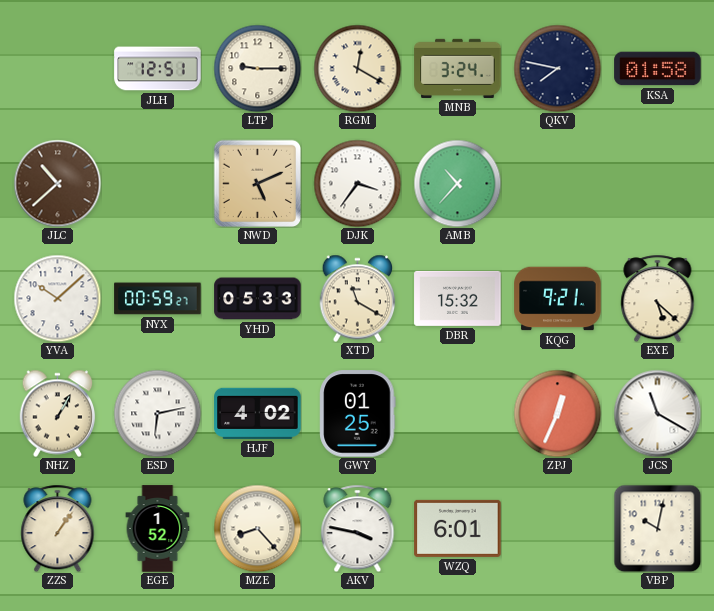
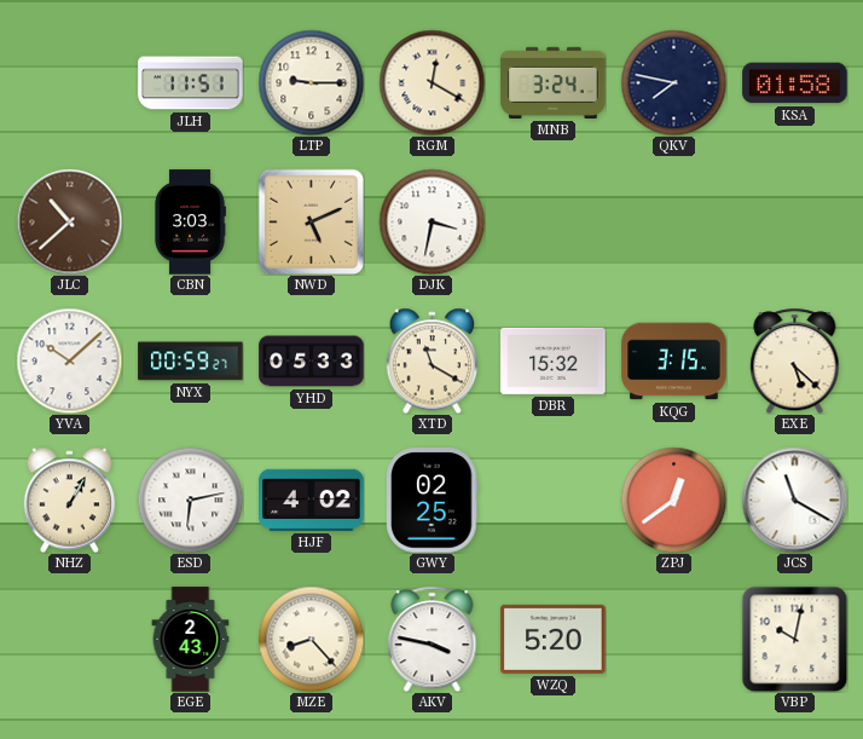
JLH: 12:51 -> 11:51 (191, 83)
CBN: none -> 3:03 (191, 223)
DJK: 3:36 -> 3:32 (431, 221)
AMB: 10:37 -> none (457, 183)
KQG: 9:21 -> 3:15 (674, 362)
GWY: 01:25 -> 02:25 (433, 501)
ZPJ: 12:34 -> 12:39 (673, 500)
ZZS: 1:06 -> none (58, 528)
EGE: 1:52 -> 2:43 (191, 640)
WZQ: 6:01 -> 5:20 (554, 639)
